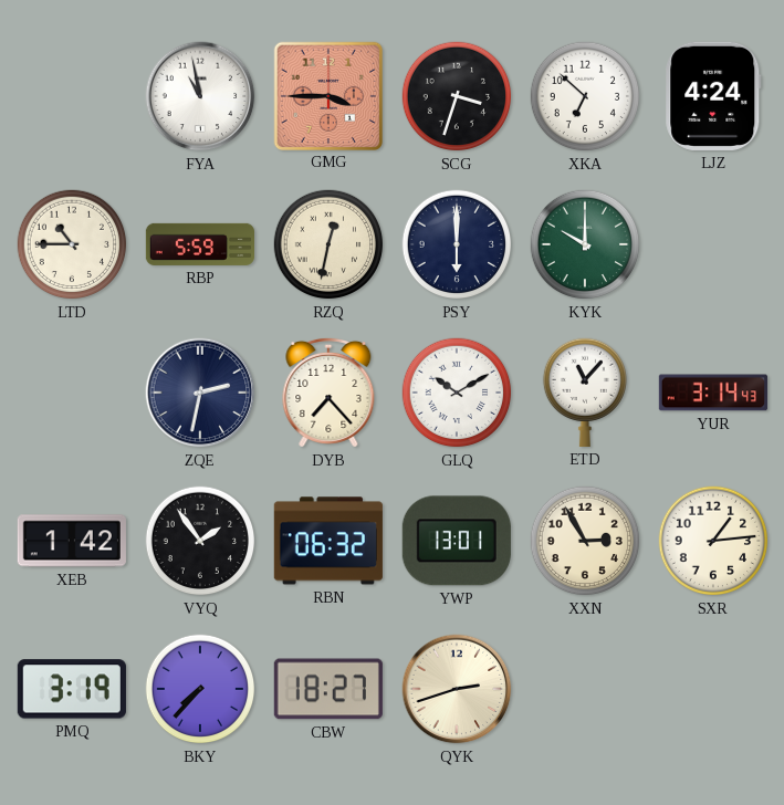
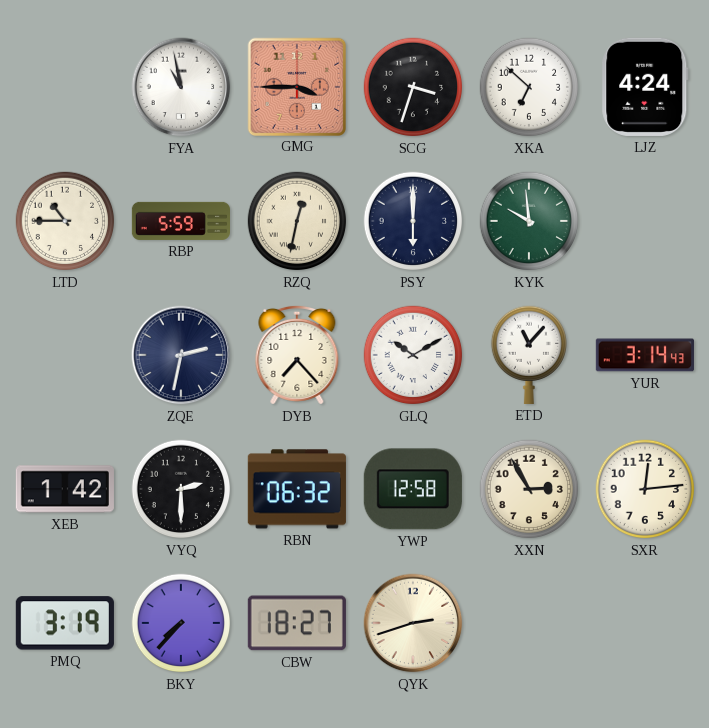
KYK: 10:00 -> 9:59 (529, 221)
VYQ: 1:54 -> 2:30 (181, 489)
YWP: 13:01 -> 12:58 (413, 489)
SXR: 1:14 -> 12:14 (645, 489)
